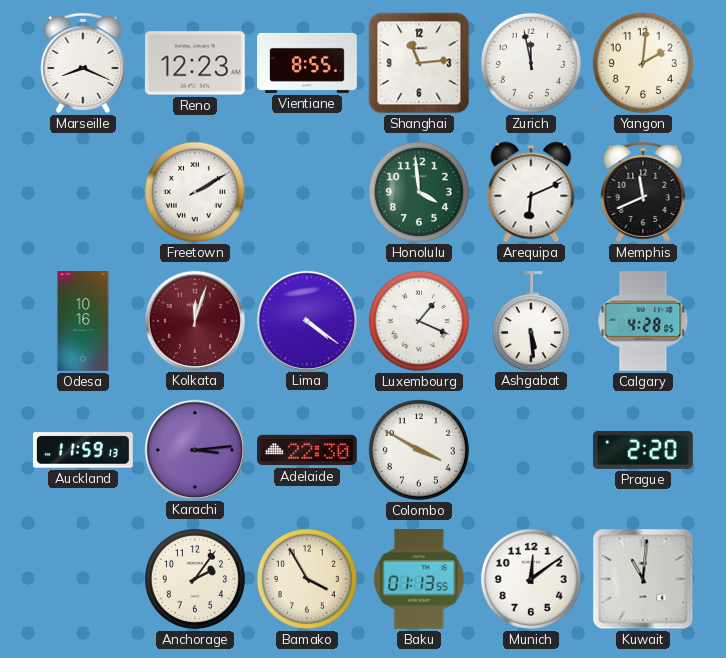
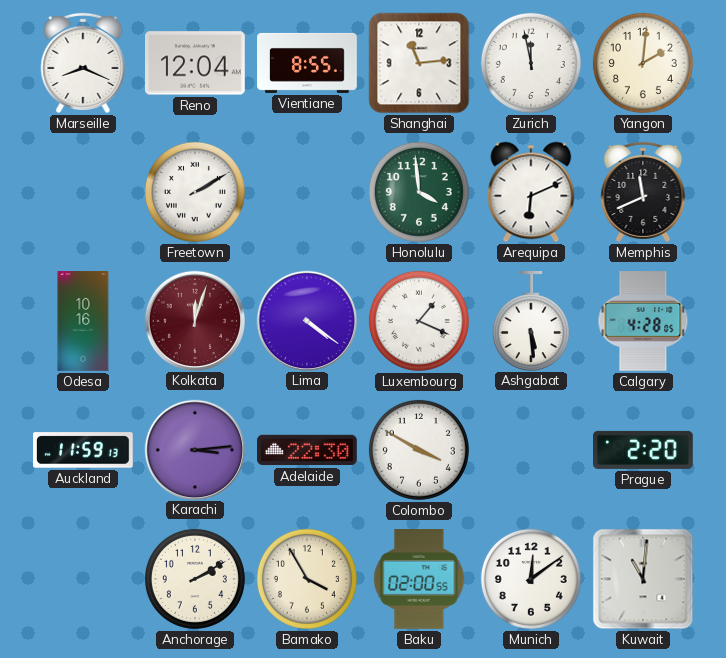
Reno: 12:23 -> 12:04 (196, 63)
Anchorage: 2:06 -> 2:10 (195, 579)
Baku: 01:13 -> 02:00 (419, 580)
